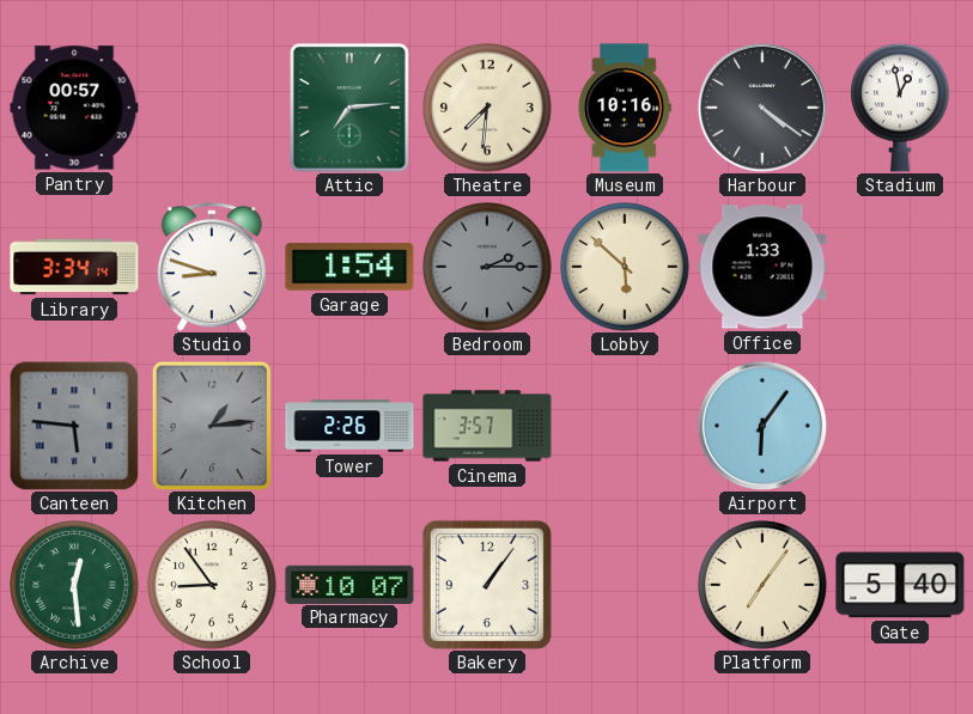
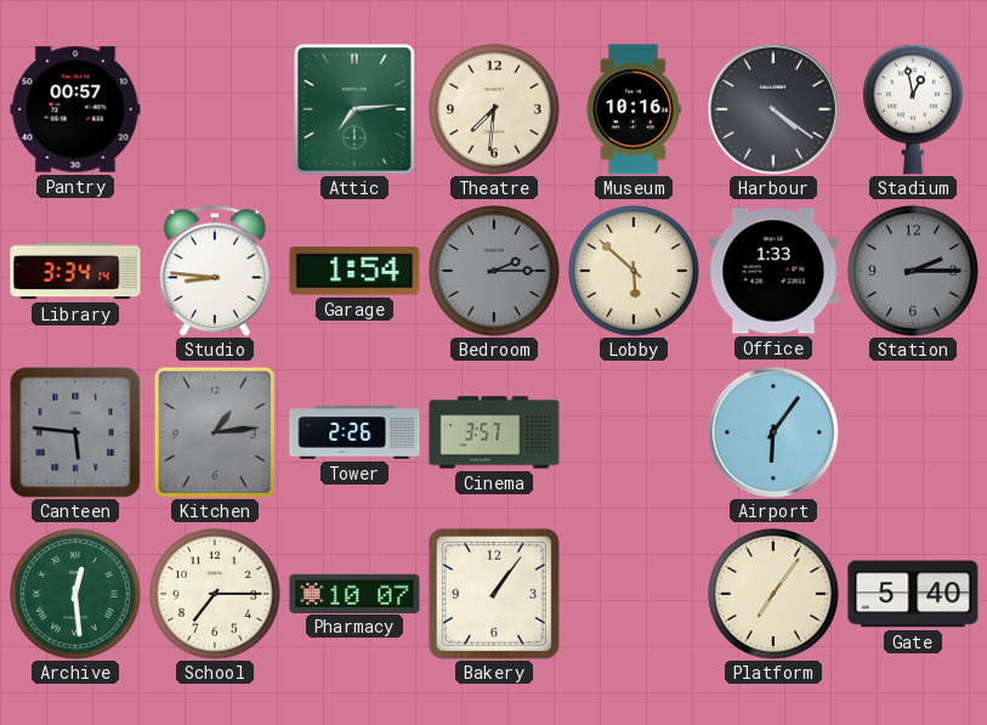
Studio: 8:48 -> 8:46 (215, 271)
Station: none -> 2:15 (913, 271)
School: 8:54 -> 7:15 (215, 594)
